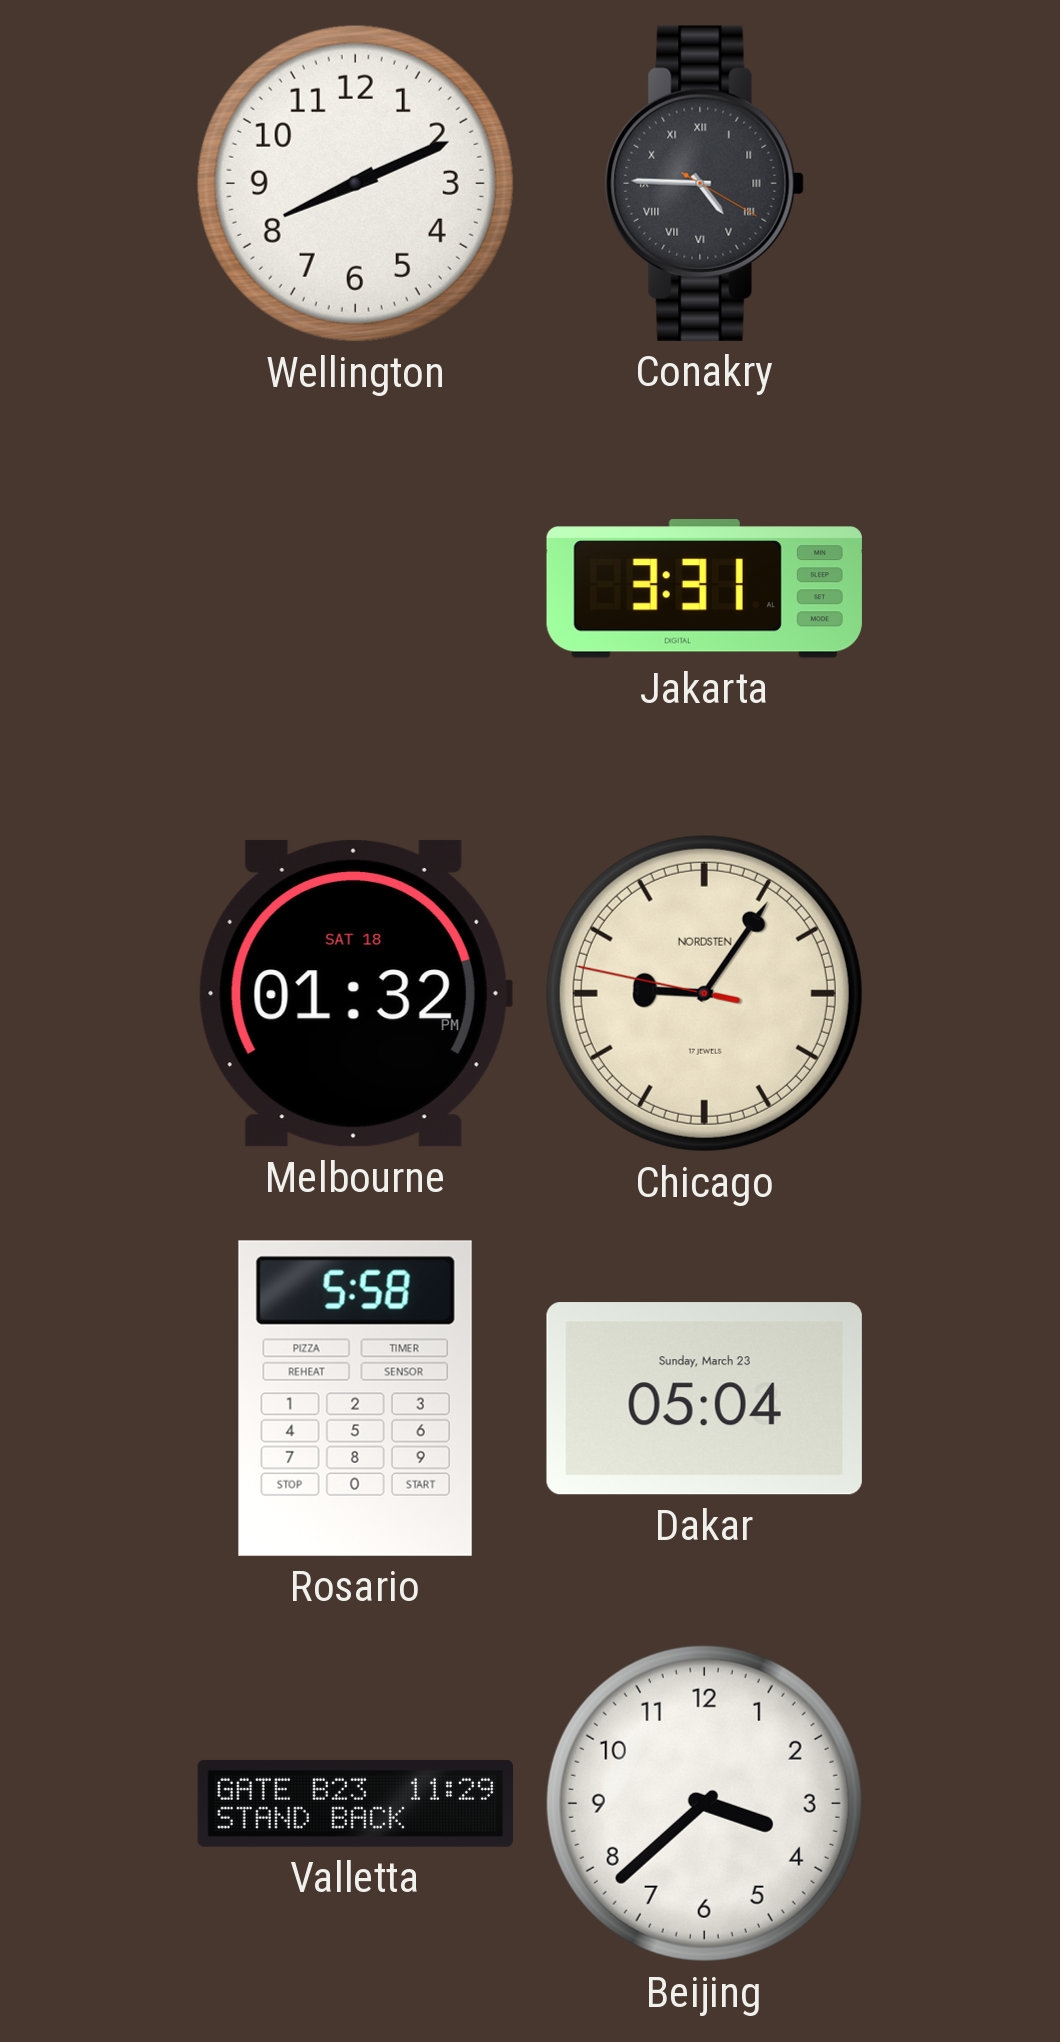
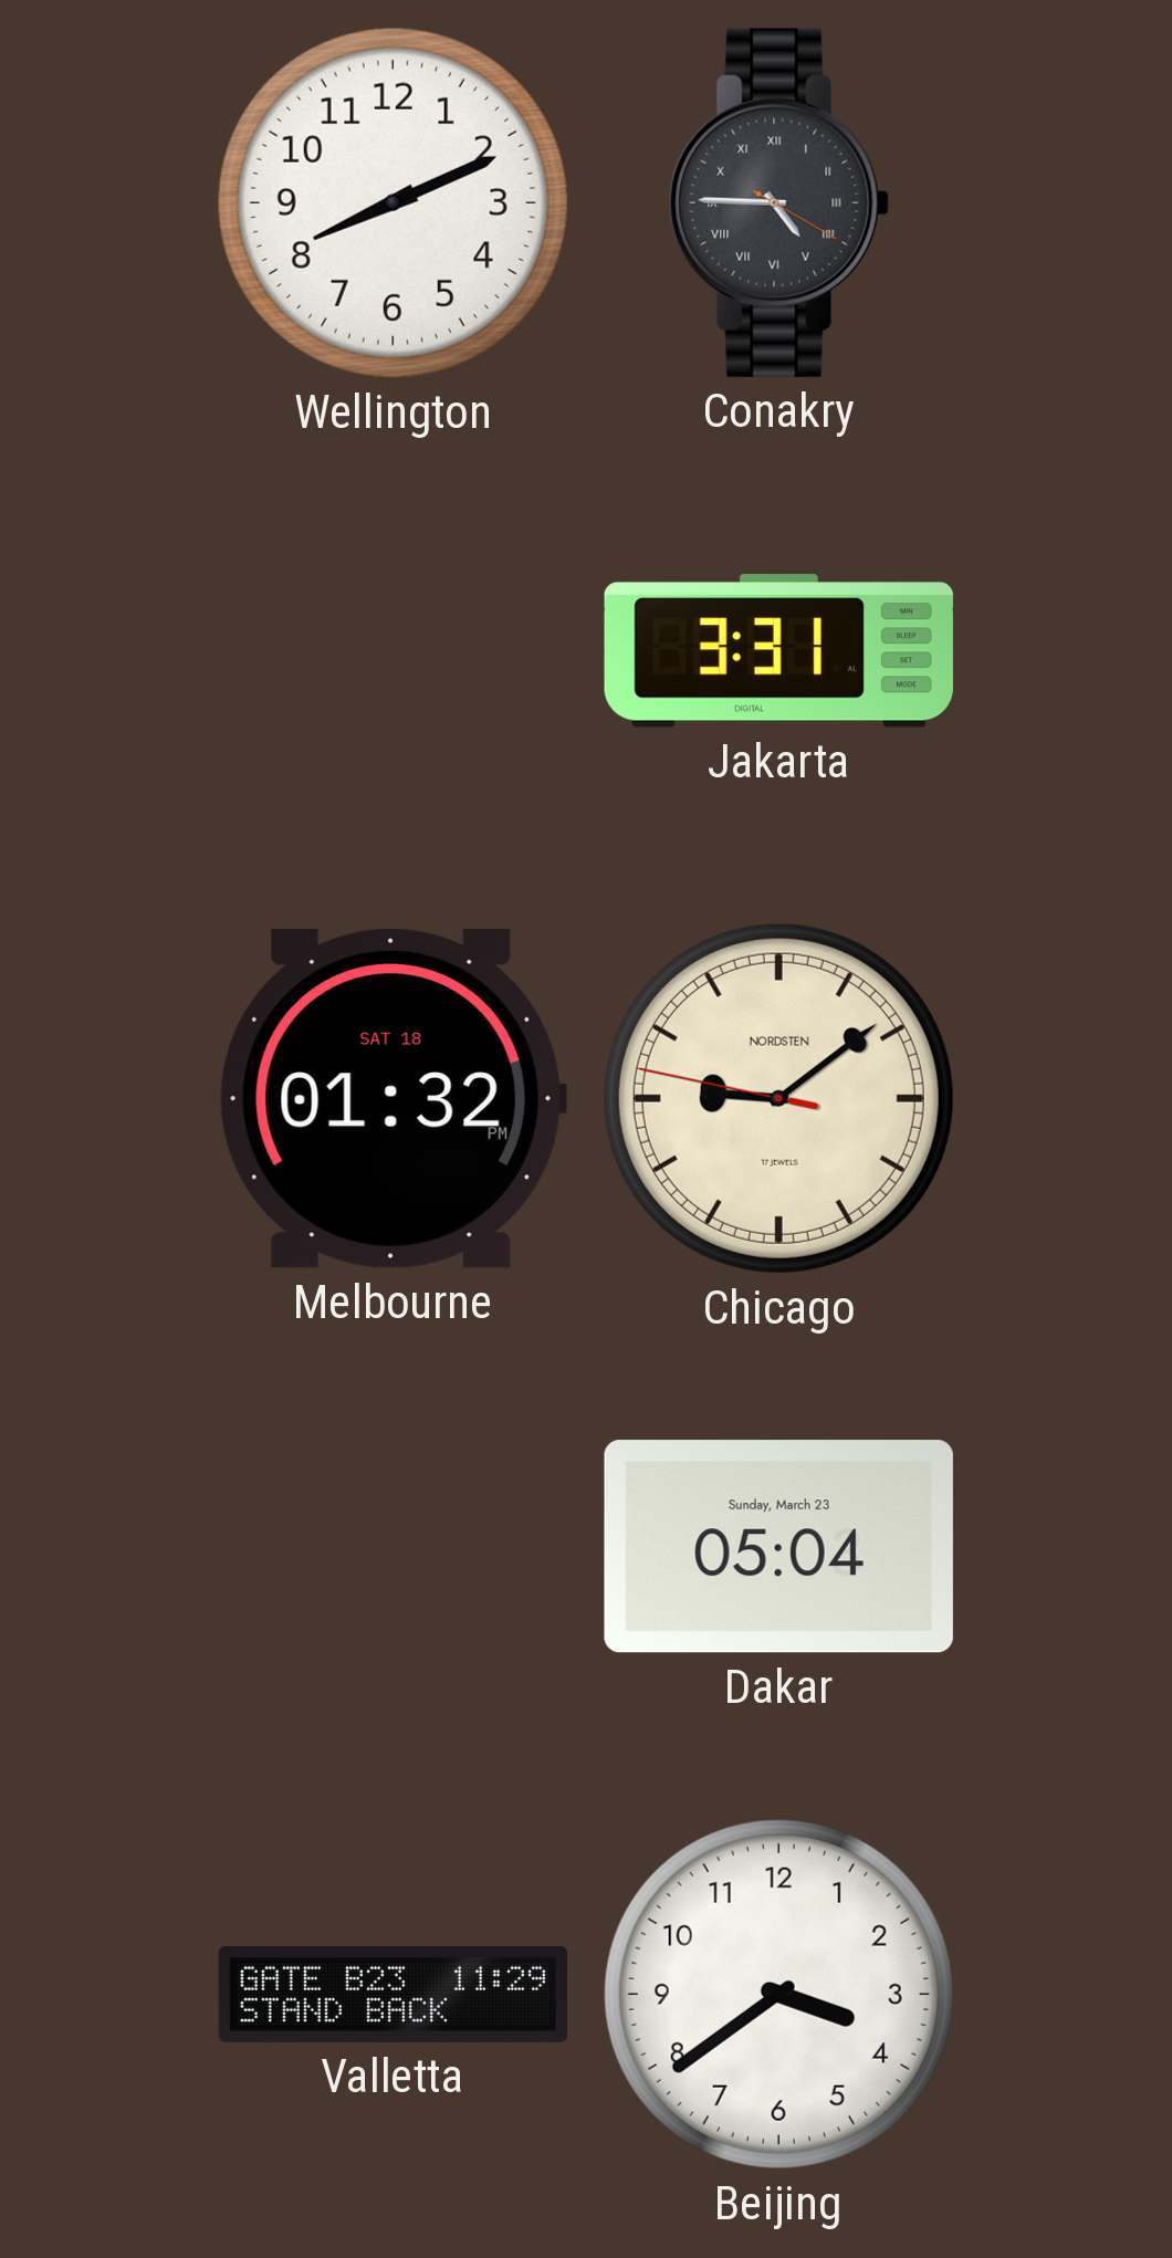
Chicago: 9:05 -> 9:08 (778, 1098)
Rosario: 5:58 -> none (355, 1398)
Beijing: 3:38 -> 3:39 (778, 1994)
